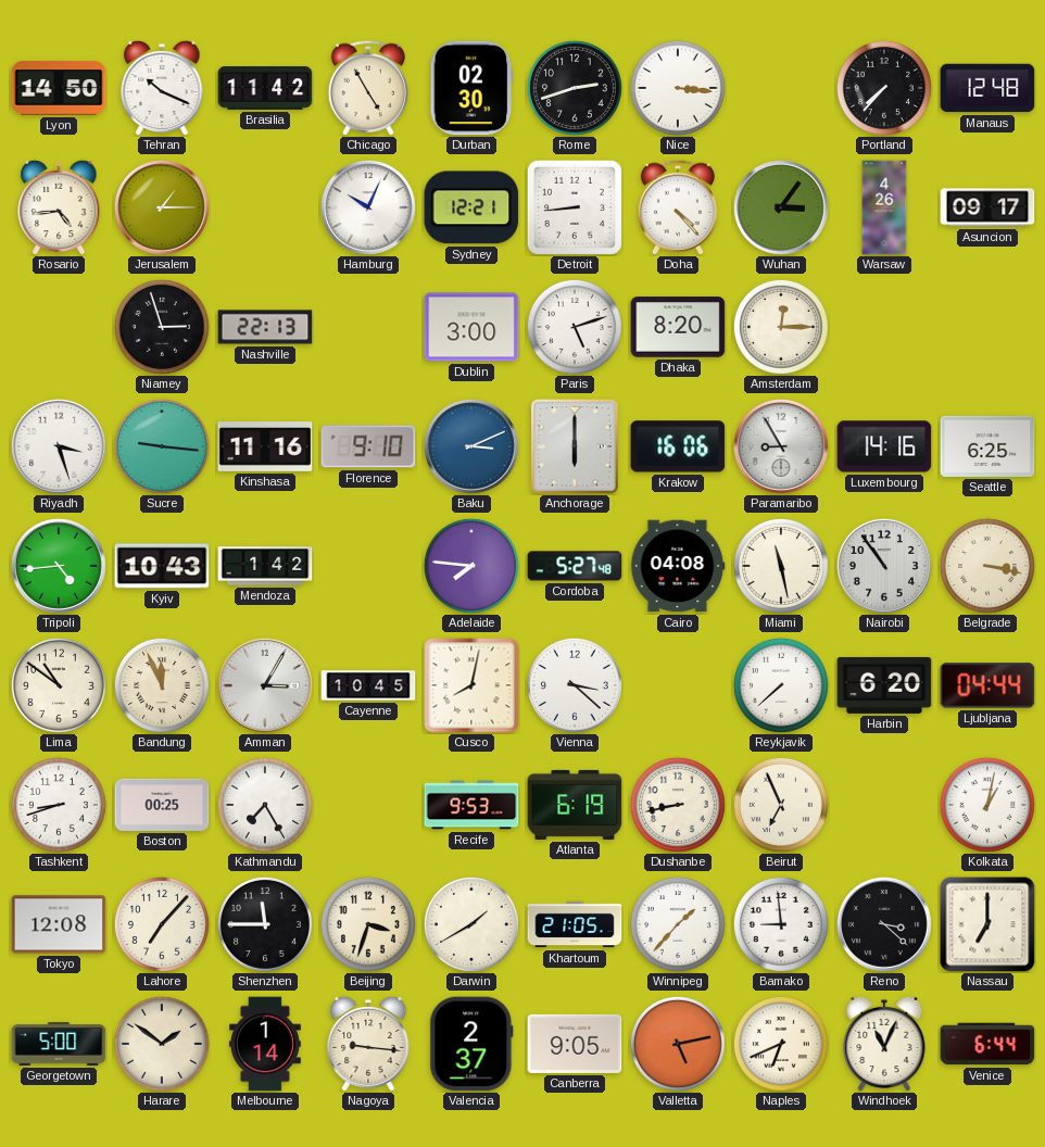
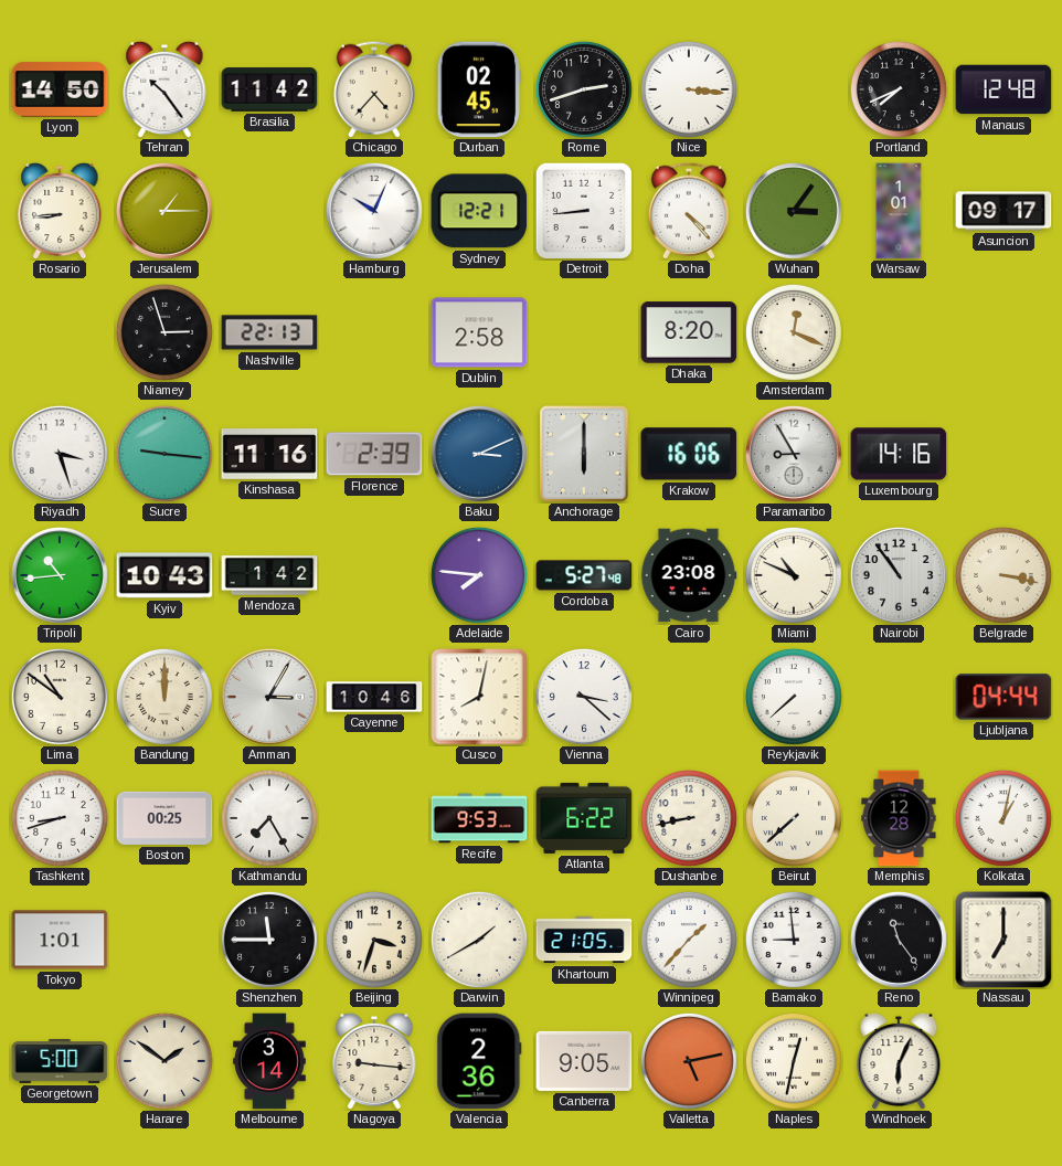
Tehran: 10:19 -> 10:24 (164, 89)
Chicago: 4:55 -> 4:37 (374, 89)
Durban: 02:30 -> 02:45 (479, 89)
Portland: 7:37 -> 7:41 (899, 89)
Rosario: 4:44 -> 8:44 (60, 211)
Warsaw: 4:26 -> 1:01 (899, 211)
Dublin: 3:00 -> 2:58 (479, 332)
Paris: 5:12 -> none (575, 327)
Amsterdam: 12:15 -> 12:19 (794, 332)
Florence: 9:10 -> 2:39 (374, 454)
Seattle: 6:25 -> none (987, 446)
Tripoli: 4:44 -> 10:44 (60, 575)
Cairo: 04:08 -> 23:08 (689, 575)
Miami: 11:28 -> 10:49 (794, 575)
Bandung: 11:56 -> 12:00 (164, 697)
Cayenne: 10:45 -> 10:46 (374, 697)
Harbin: 6:20 -> none (884, 685)
Atlanta: 6:19 -> 6:22 (584, 818)
Beirut: 6:56 -> 7:38 (794, 818)
Memphis: none -> 12:28 (899, 818)
Tokyo: 12:08 -> 1:01 (60, 940)
Lahore: 7:07 -> none (162, 924)
Reno: 3:22 -> 11:24 (899, 940)
Melbourne: 1:14 -> 3:14 (270, 1061)
Valencia: 2:37 -> 2:36 (479, 1061)
Naples: 6:41 -> 12:32 (794, 1061)
Windhoek: 11:04 -> 6:04 (899, 1061)
Venice: 6:44 -> none (987, 1044)
